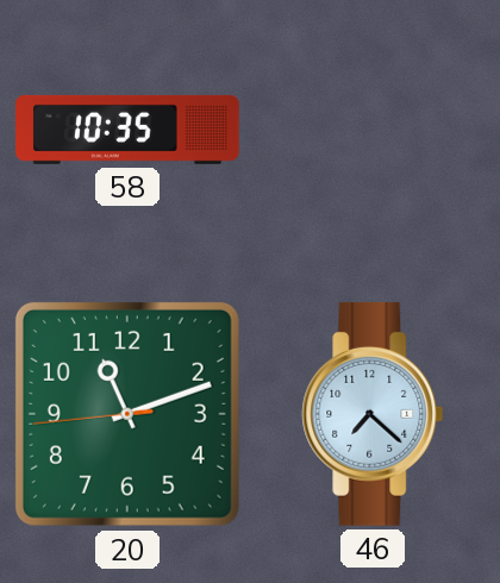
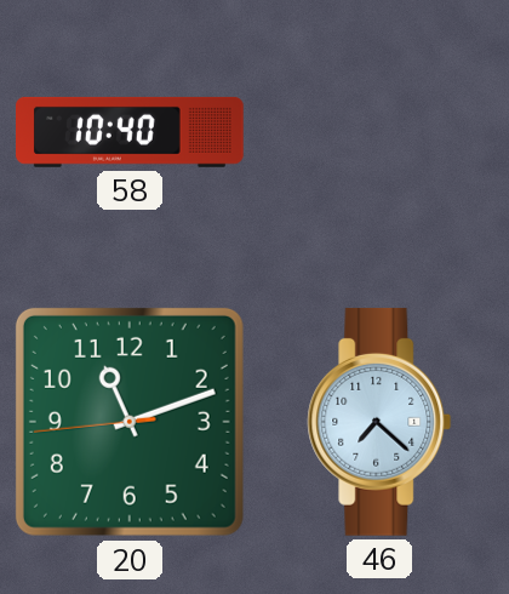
58: 10:35 -> 10:40 (131, 132)
